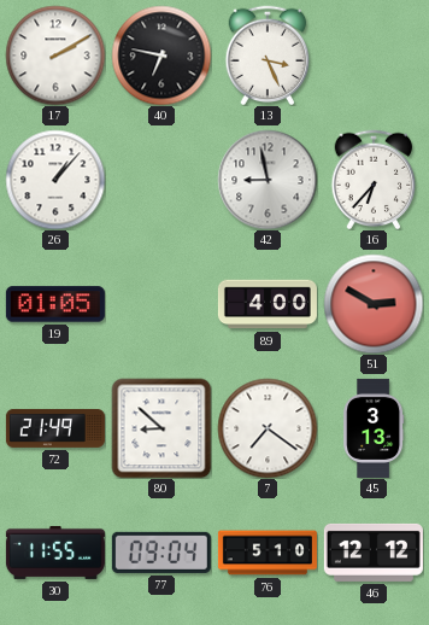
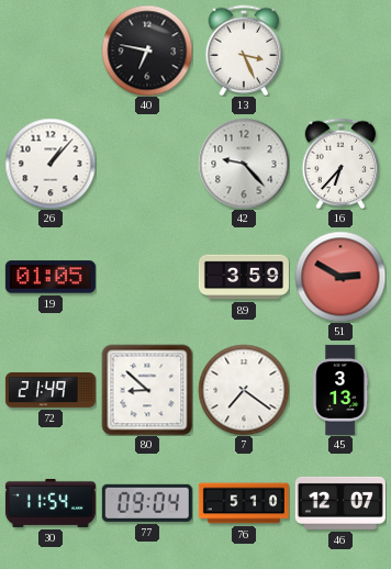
17: 2:10 -> none (55, 56)
42: 8:58 -> 9:23 (244, 164)
89: 4:00 -> 3:59 (244, 277)
30: 11:55 -> 11:54 (51, 503)
46: 12:12 -> 12:07 (340, 503)
